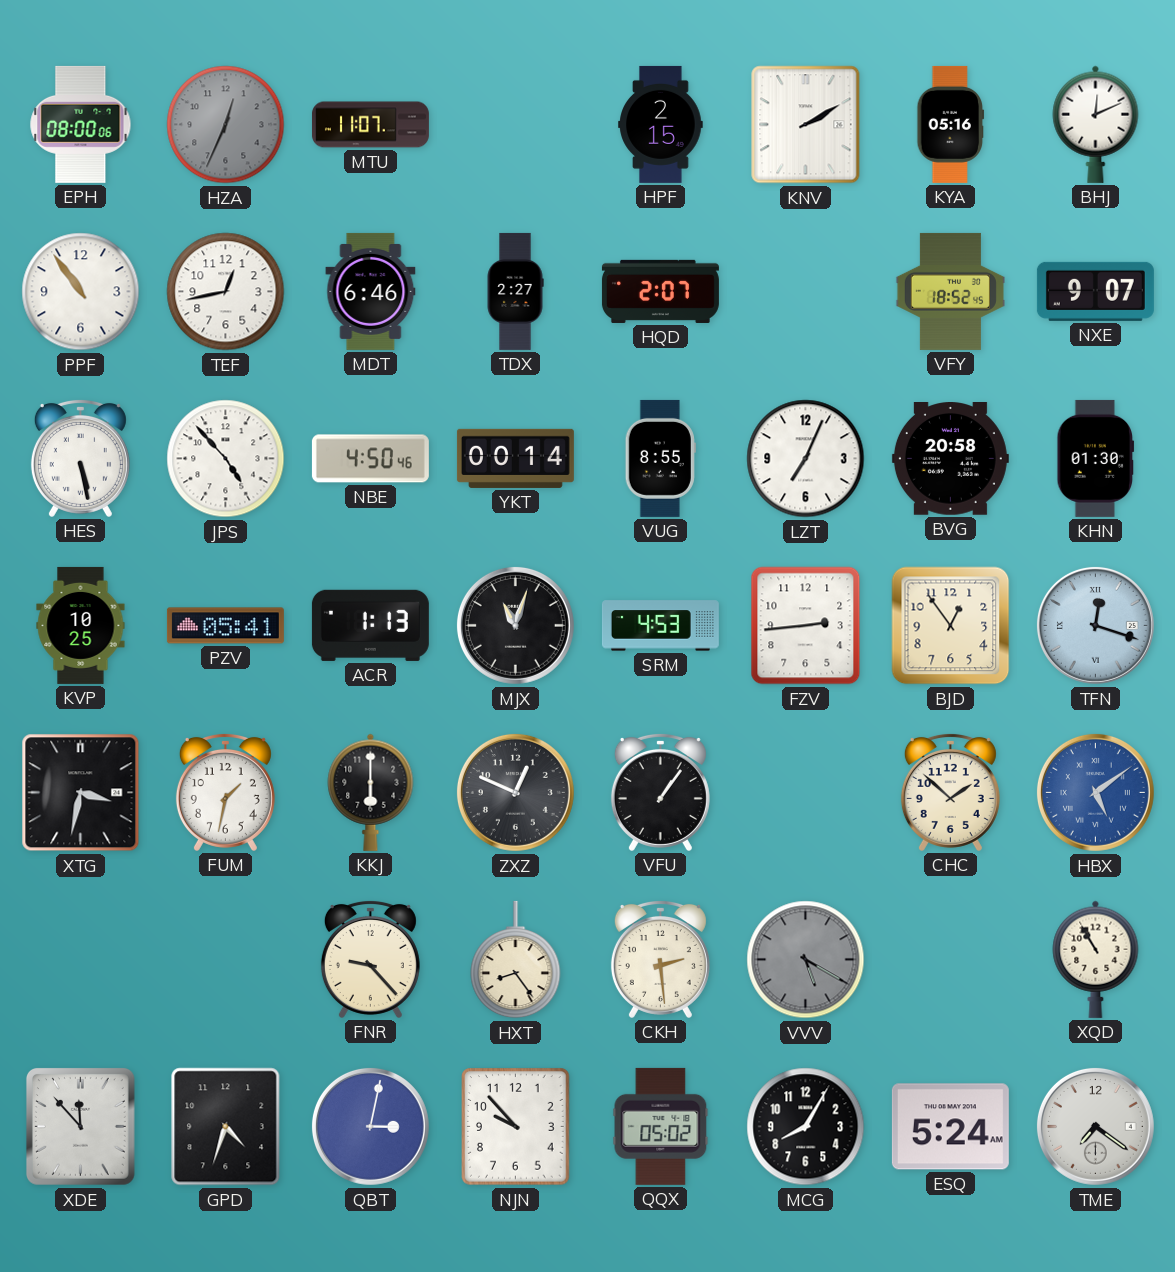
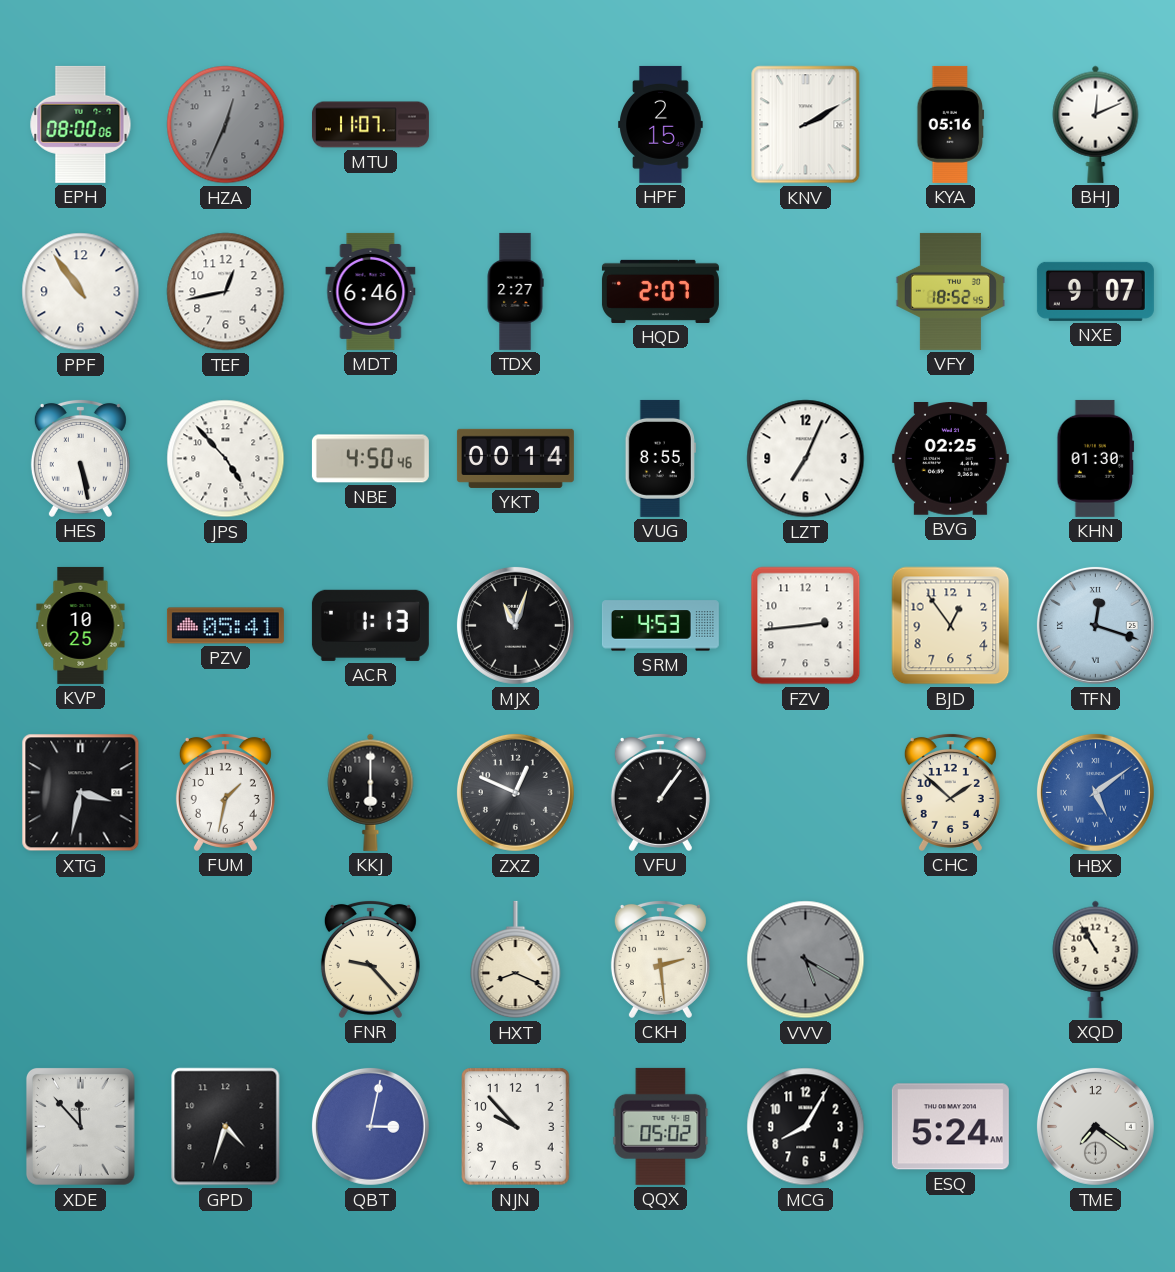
BVG: 20:58 -> 02:25 (950, 459)
HXT: 8:24 -> 8:19 (516, 960)
